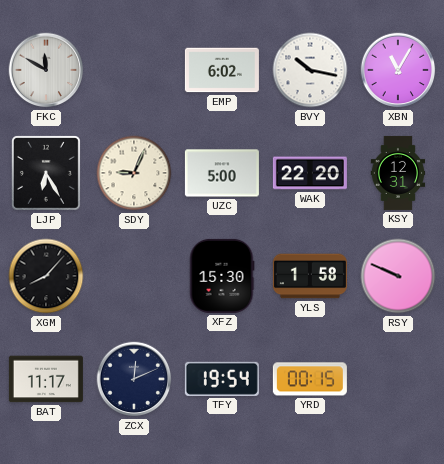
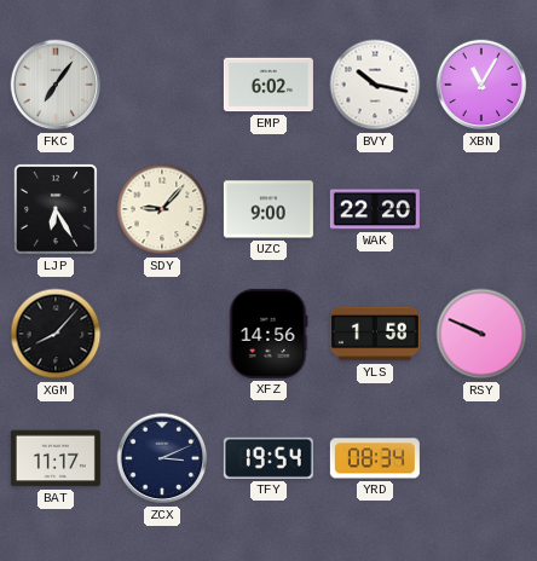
FKC: 11:50 -> 7:06 (56, 85)
SDY: 9:04 -> 9:07 (162, 209)
UZC: 5:00 -> 9:00 (268, 209)
KSY: 12:31 -> none (398, 173)
XFZ: 15:30 -> 14:56 (268, 334)
ZCX: 12:11 -> 3:11 (162, 458)
YRD: 00:15 -> 08:34 (375, 458)
